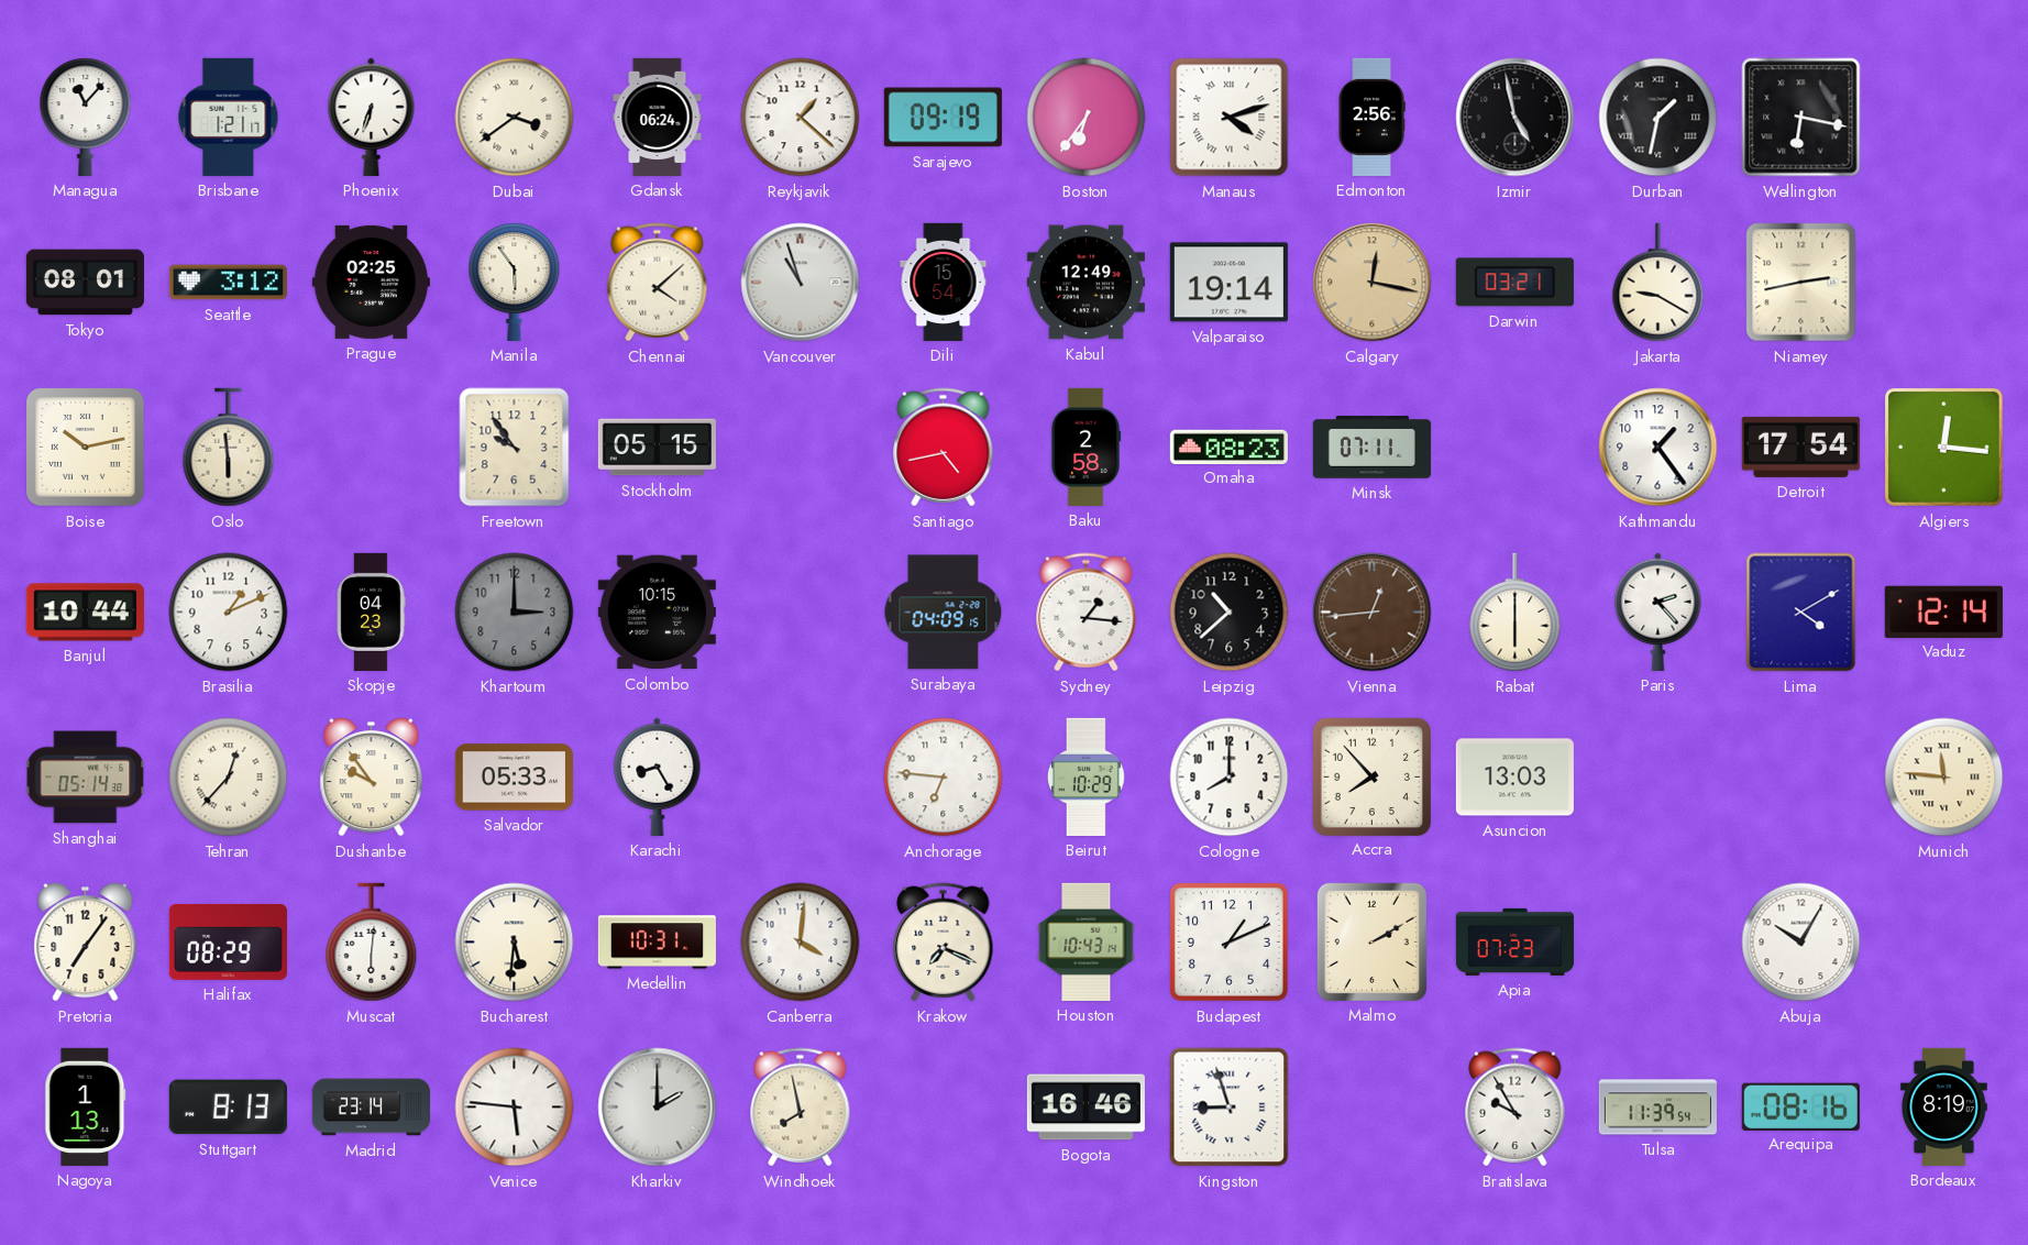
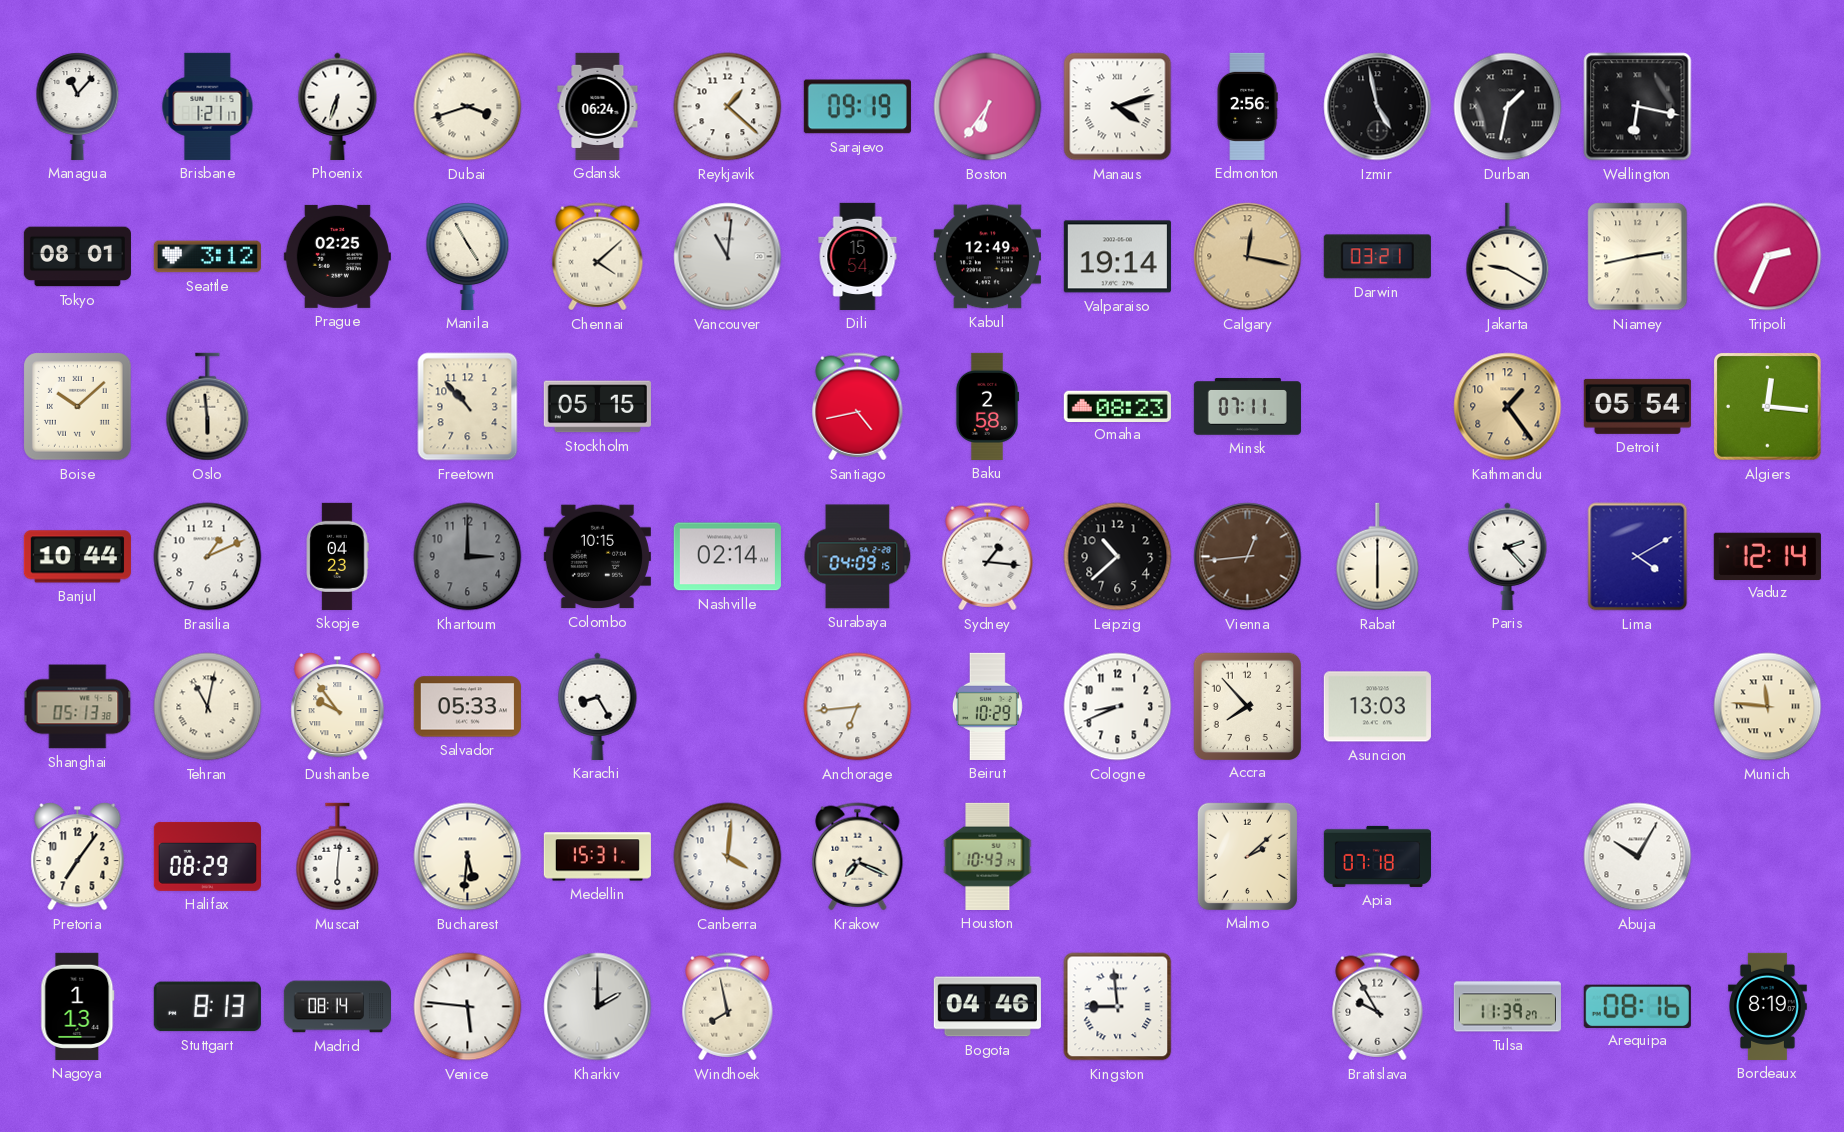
Dubai: 3:39 -> 3:42 (468, 107)
Manila: 5:54 -> 4:55 (468, 256)
Vancouver: 10:57 -> 11:01 (728, 257)
Tripoli: none -> 2:34 (1768, 257)
Boise: 10:13 -> 10:08 (78, 407)
Freetown: 9:54 -> 10:53 (468, 407)
Kathmandu dial: white -> champagne (1508, 407)
Detroit: 17:54 -> 05:54 (1637, 406)
Nashville: none -> 02:14 (727, 557)
Shanghai: 05:14 -> 05:13 (78, 707)
Tehran: 12:37 -> 11:02 (208, 707)
Anchorage: 6:46 -> 6:44 (858, 707)
Cologne: 8:00 -> 8:41 (1118, 707)
Medellin: 10:31 -> 15:31 (597, 857)
Budapest: 1:11 -> none (1228, 941)
Malmo: 2:10 -> 2:08 (1247, 856)
Apia: 07:23 -> 07:18 (1377, 856)
Madrid: 23:14 -> 08:14 (337, 1007)
Bogota: 16:46 -> 04:46 (987, 1007)
Kingston: 8:57 -> 8:59 (1118, 1007)
Tulsa: 11:39:54 -> 11:39:27 (1507, 1007)
